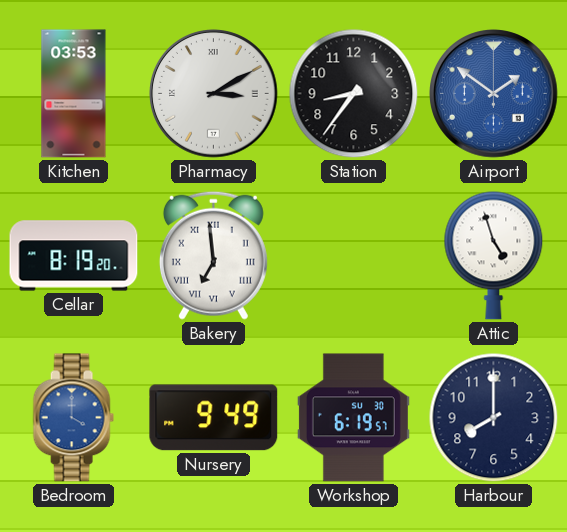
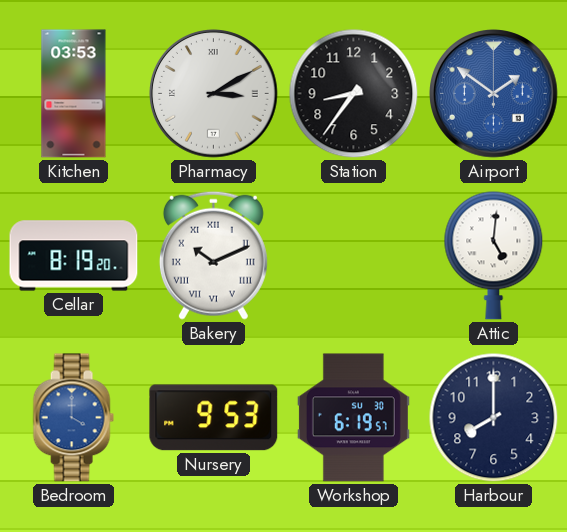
Bakery: 6:59 -> 10:11 (213, 255)
Attic: 4:57 -> 5:01 (494, 255)
Nursery: 9:49 -> 9:53 (214, 418)
